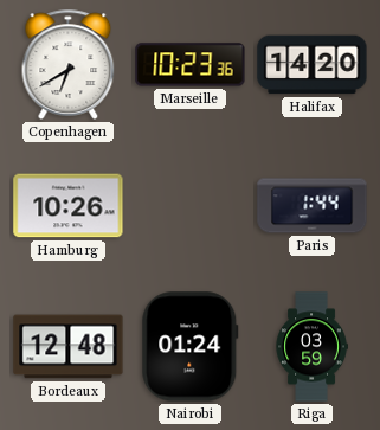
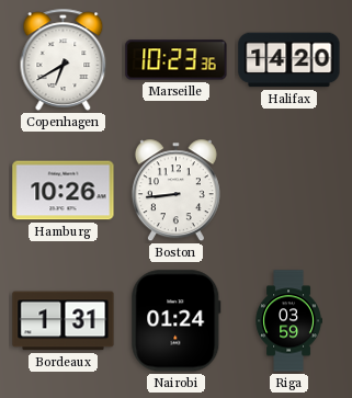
Boston: none -> 8:44 (175, 191)
Paris: 1:44 -> none (313, 206)
Bordeaux: 12:48 -> 1:31 (64, 321)
